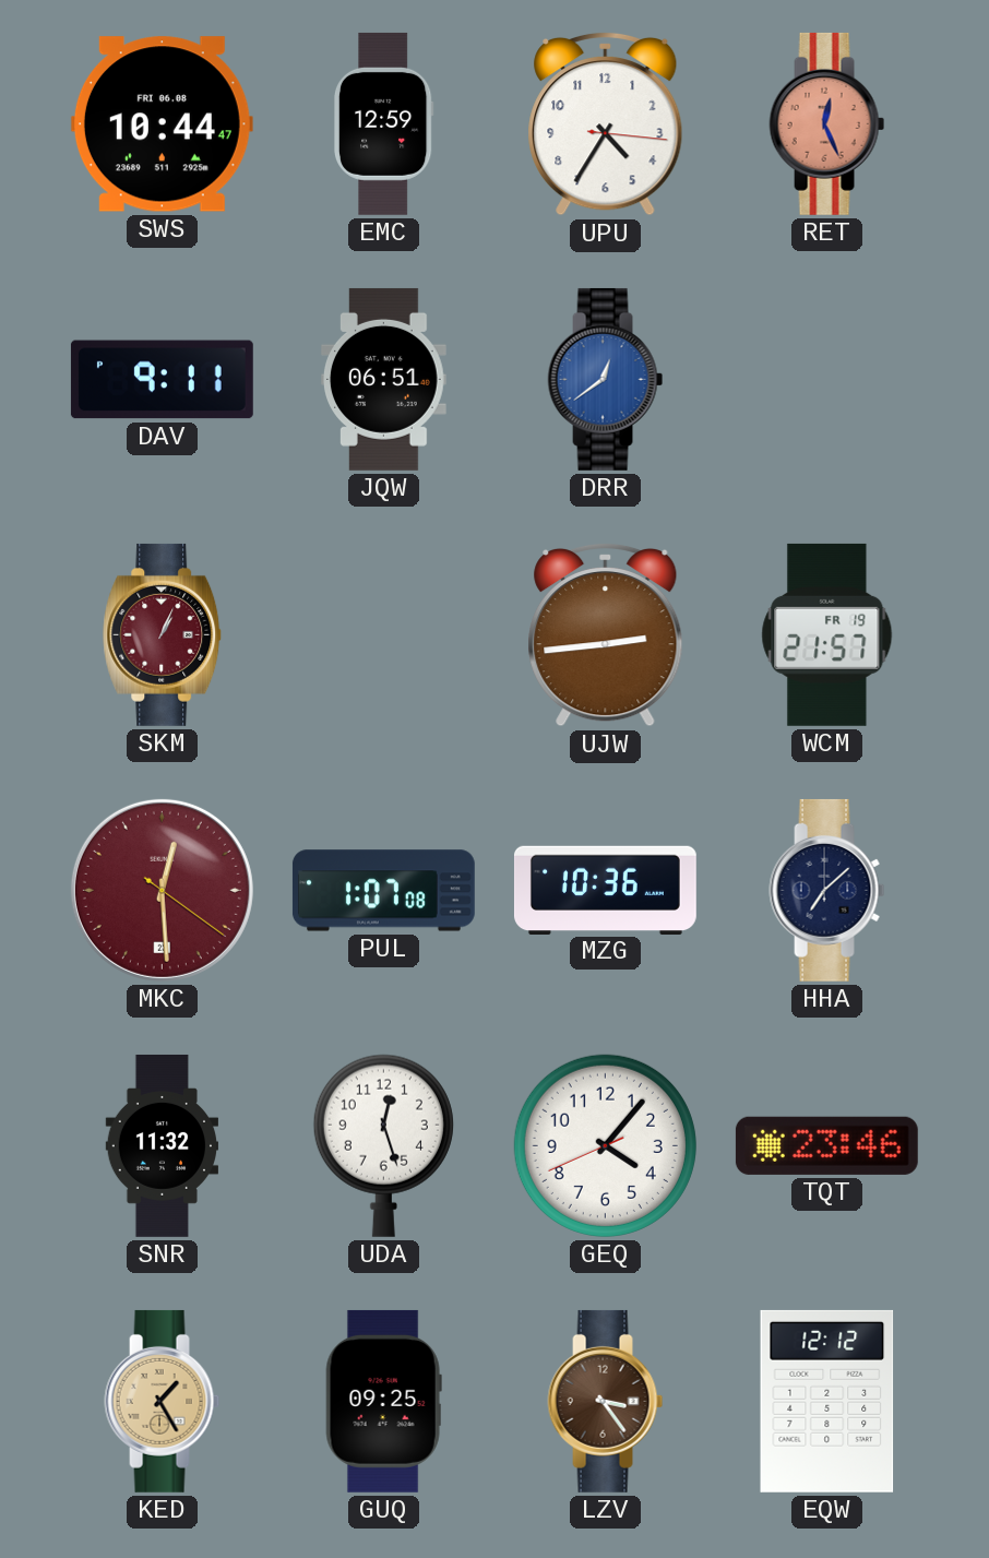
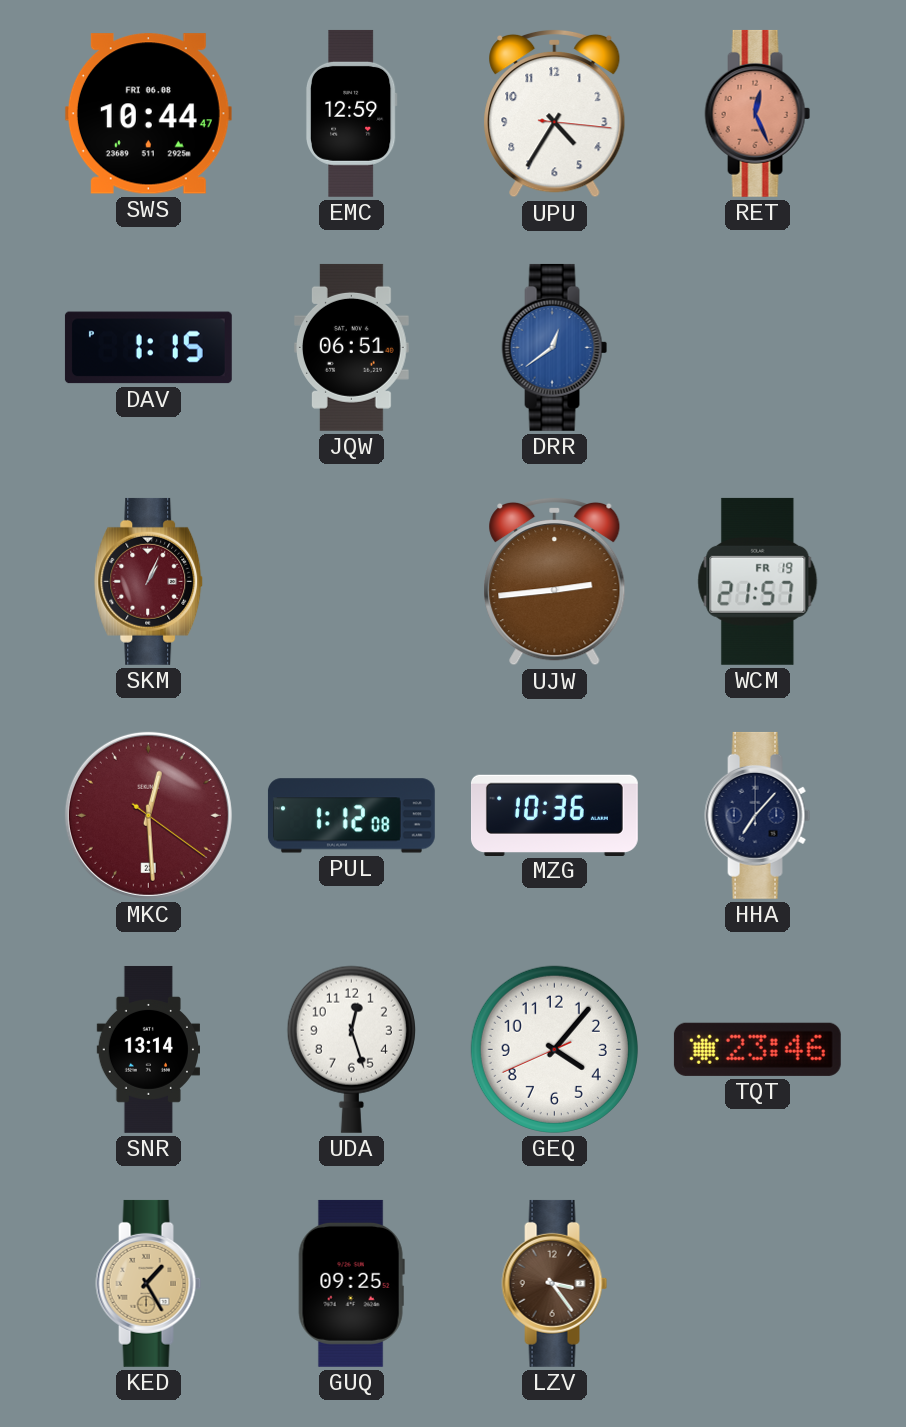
DAV: 9:11 -> 1:15 (148, 348)
PUL: 1:07 -> 1:12 (351, 816)
HHA: 7:08 -> 7:07 (758, 815)
SNR: 11:32 -> 13:14 (148, 1050)
EQW: 12:12 -> none (827, 1401)
